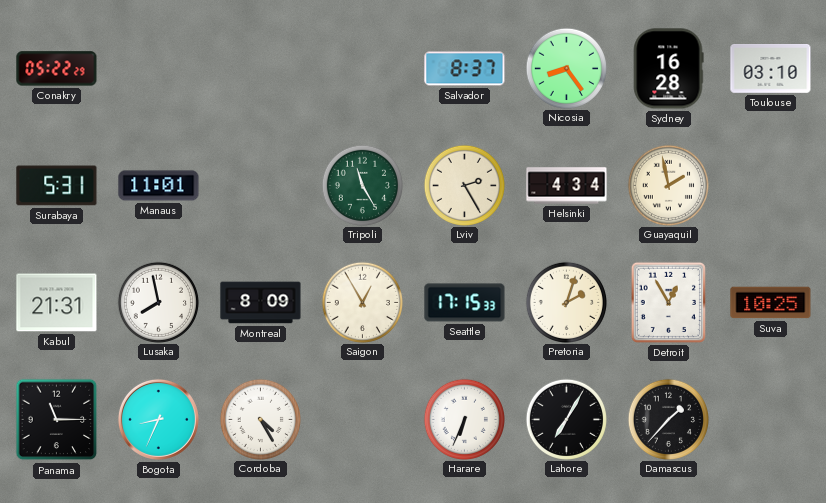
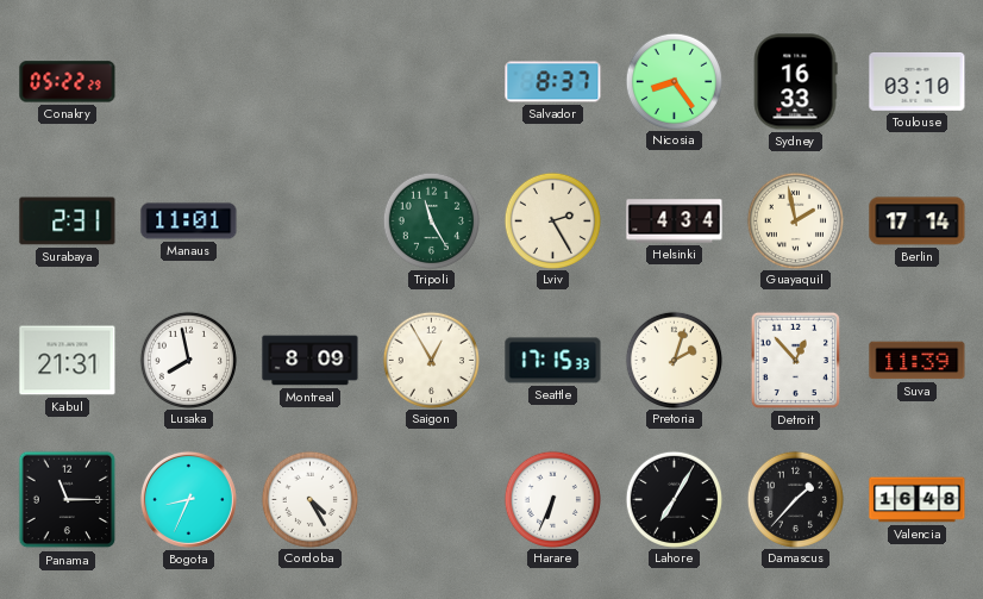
Sydney: 16:28 -> 16:33 (795, 82)
Surabaya: 5:31 -> 2:31 (68, 221)
Berlin: none -> 17:14 (918, 221)
Detroit: 12:55 -> 12:53 (795, 360)
Suva: 10:25 -> 11:39 (918, 361)
Valencia: none -> 16:48 (918, 500)
